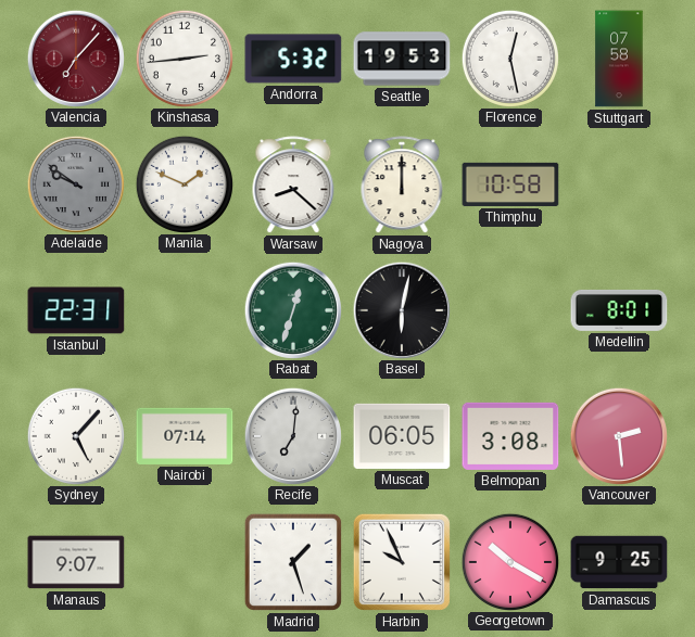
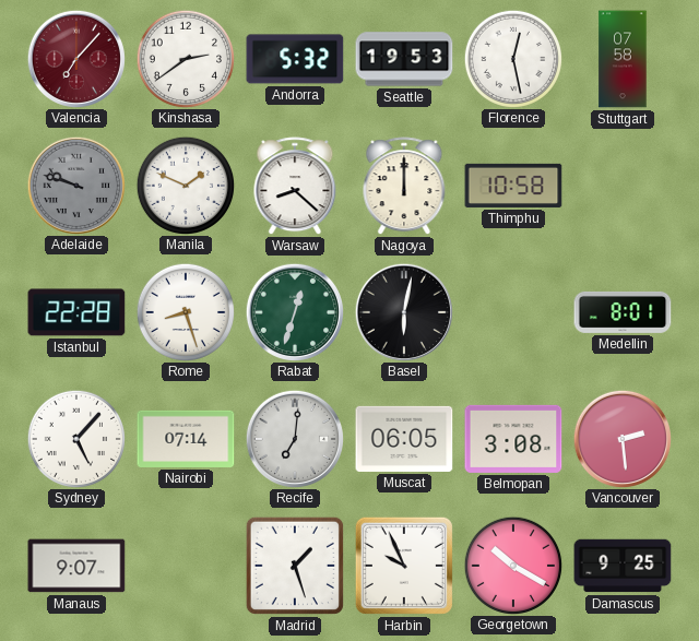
Kinshasa: 2:44 -> 2:39 (185, 58)
Adelaide: 9:51 -> 9:48 (75, 185)
Istanbul: 22:31 -> 22:28 (76, 312)
Rome: none -> 8:27 (185, 311)
